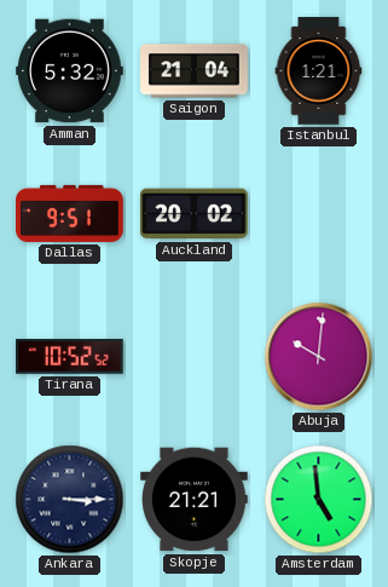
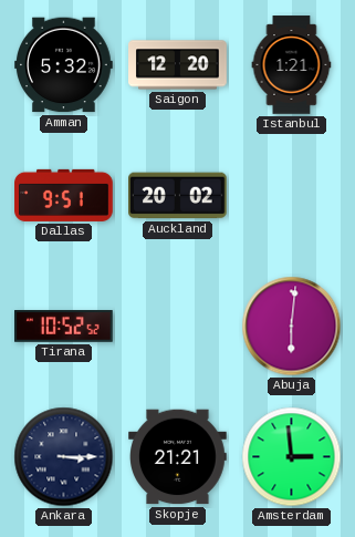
Saigon: 21:04 -> 12:20 (178, 65)
Abuja: 10:01 -> 6:01 (292, 327)
Amsterdam: 4:59 -> 2:59 (292, 457)
